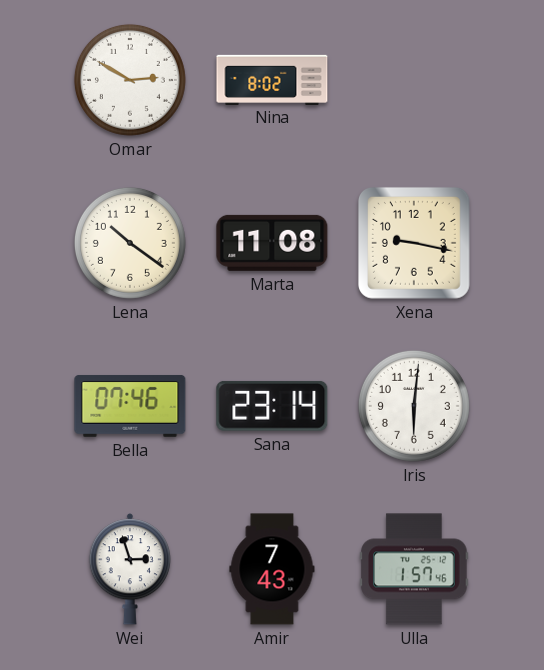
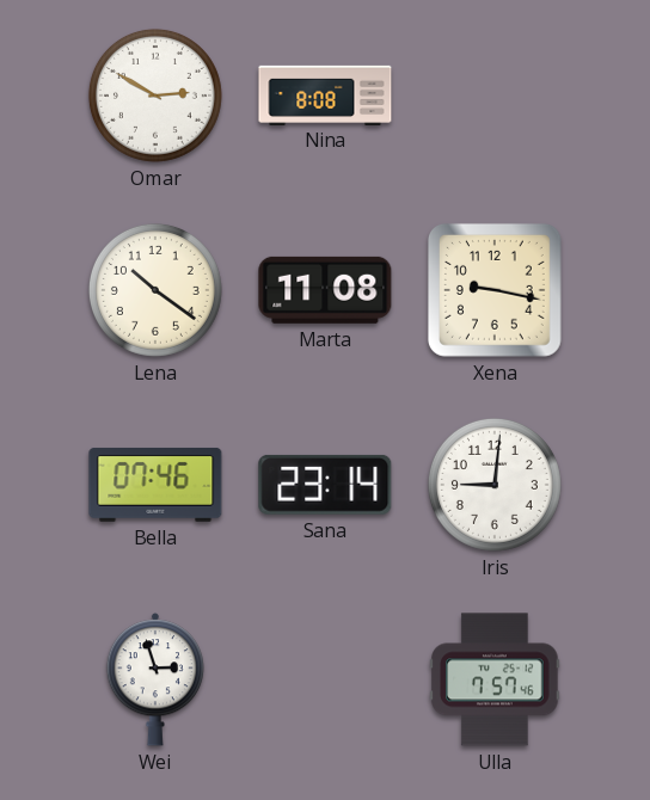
Nina: 8:02 -> 8:08 (325, 94)
Iris: 6:01 -> 9:01 (495, 485)
Amir: 7:43 -> none (272, 569)
Ulla: 1:57 -> 7:57 (495, 679)
